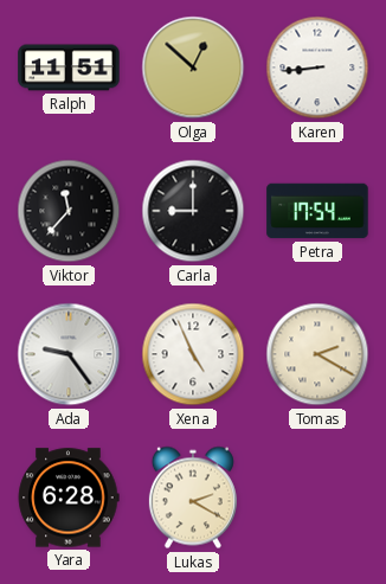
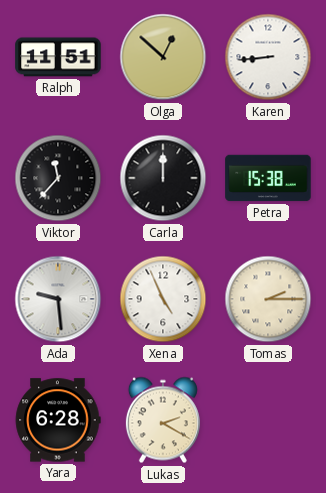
Carla: 9:00 -> 12:00 (163, 178)
Petra: 17:54 -> 15:38 (268, 178)
Ada: 9:24 -> 9:29 (58, 299)
Tomas: 2:20 -> 2:15 (268, 299)
